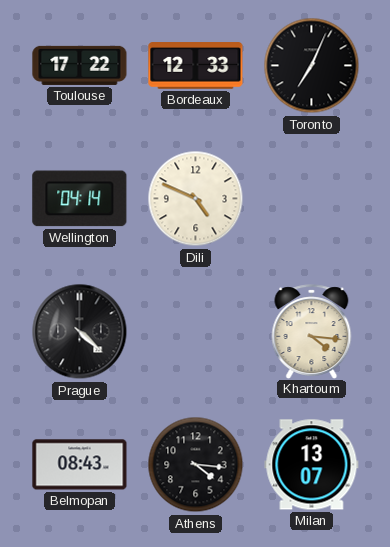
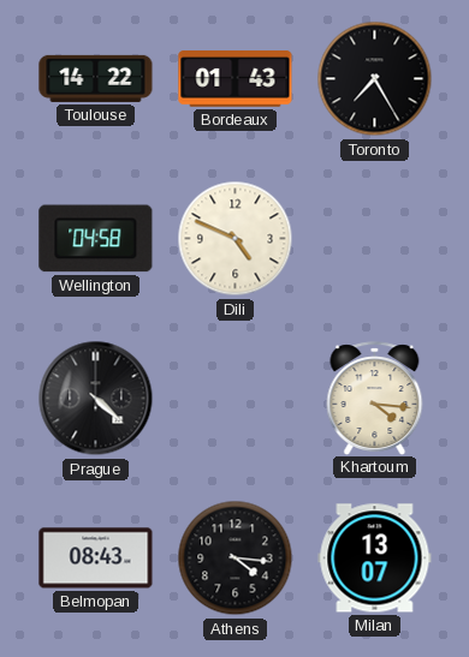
Toulouse: 17:22 -> 14:22 (96, 78)
Bordeaux: 12:33 -> 01:43 (236, 79)
Toronto: 7:04 -> 7:25 (375, 79)
Wellington: 04:14 -> 04:58 (96, 239)
